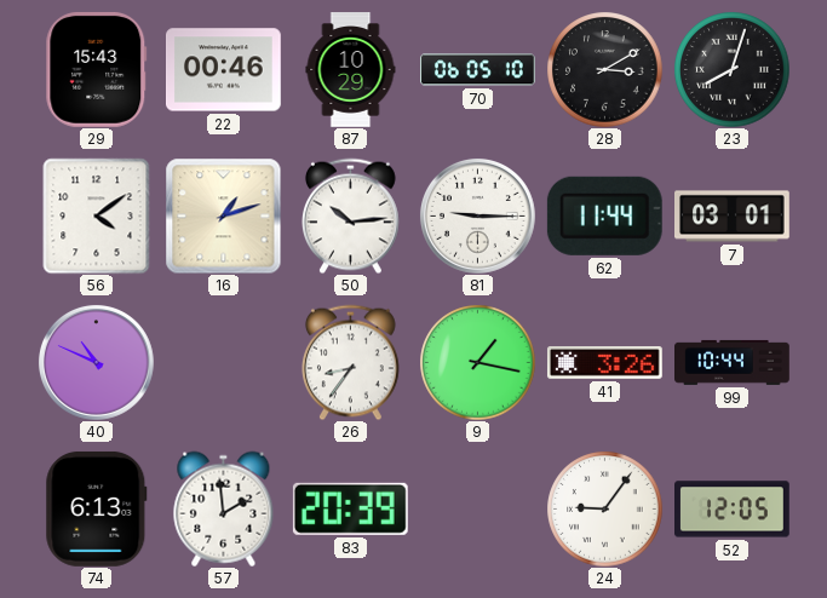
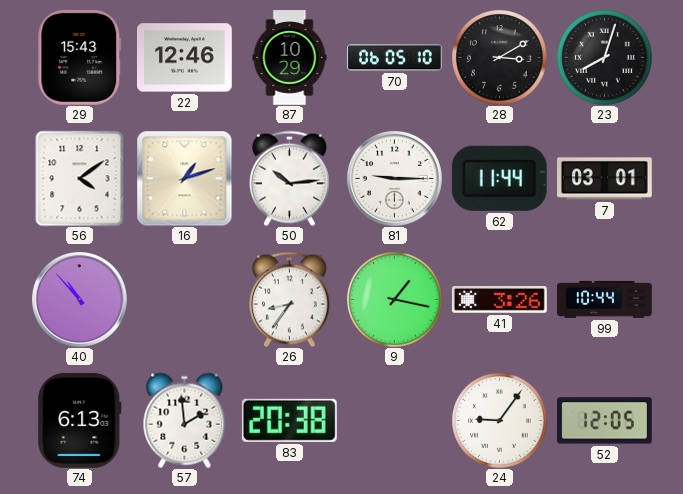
22: 00:46 -> 12:46 (185, 58)
40: 10:49 -> 10:53 (79, 299)
83: 20:39 -> 20:38 (289, 420)
